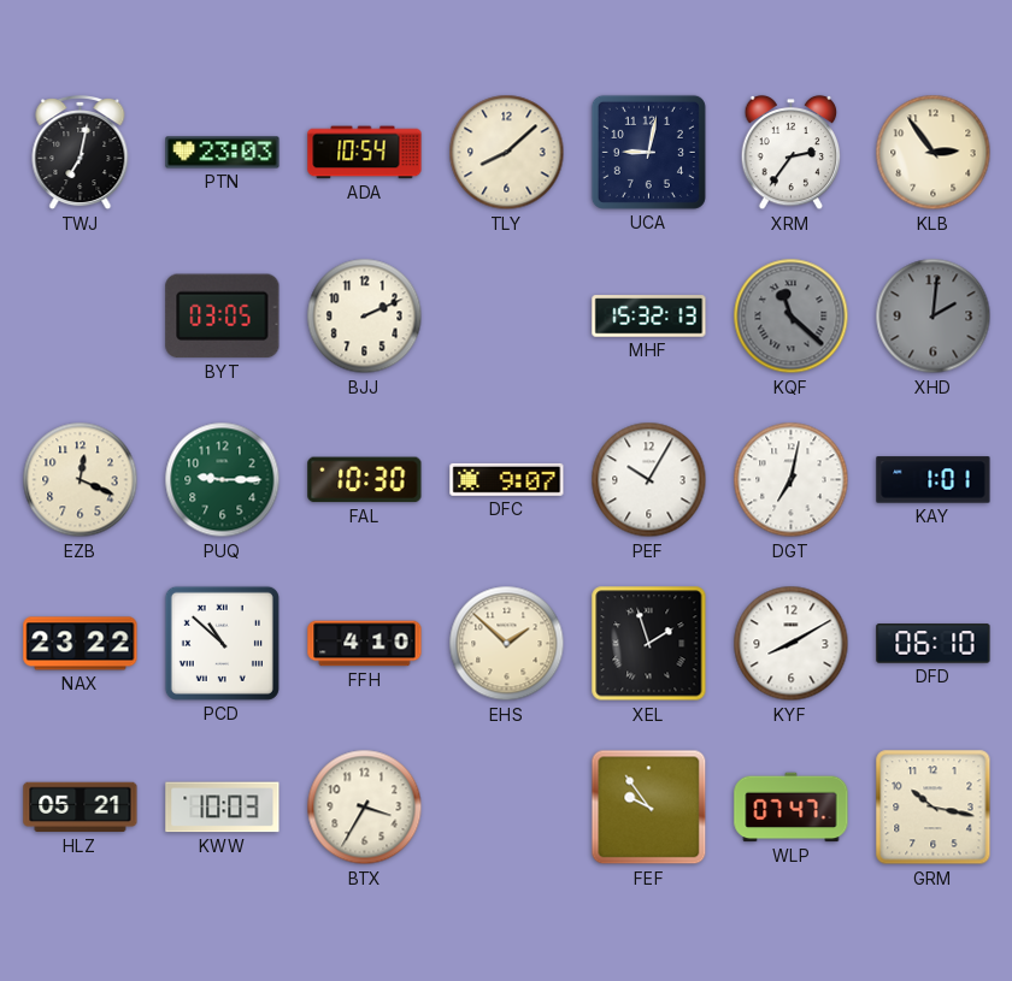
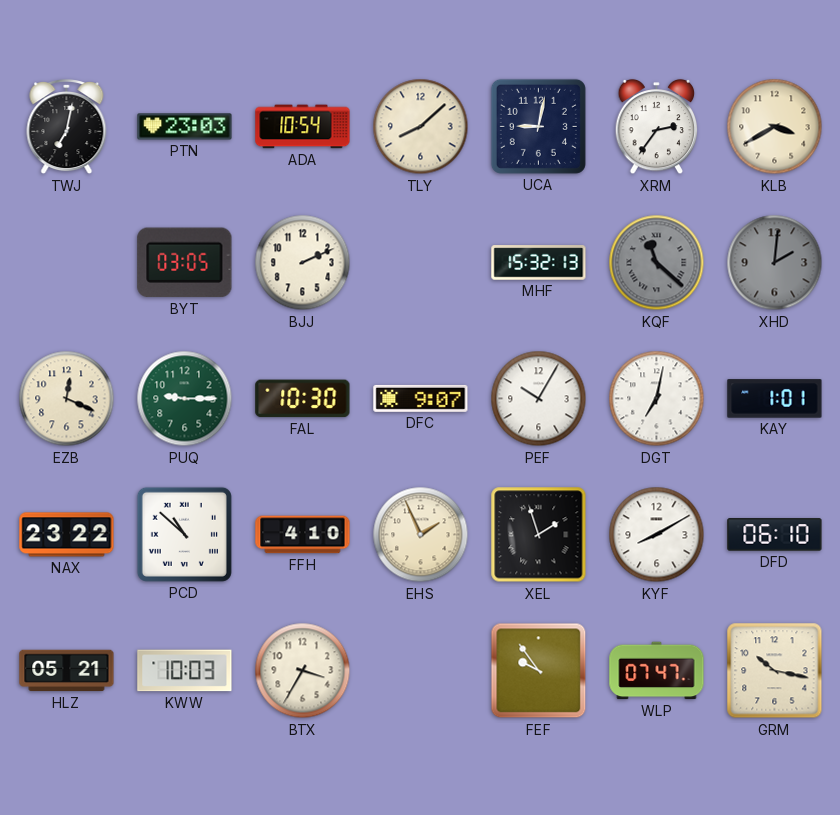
KLB: 2:54 -> 3:40 (775, 127)
EHS: 1:52 -> 1:56 (421, 535)
